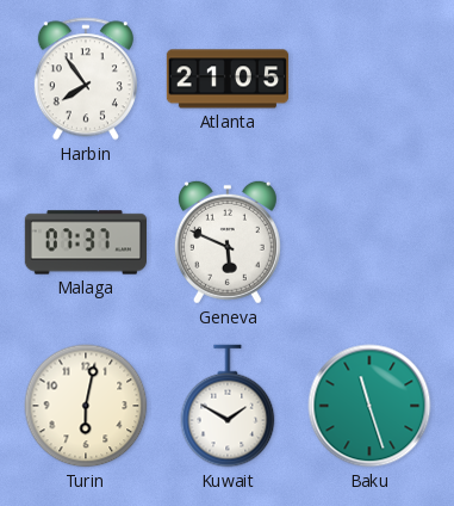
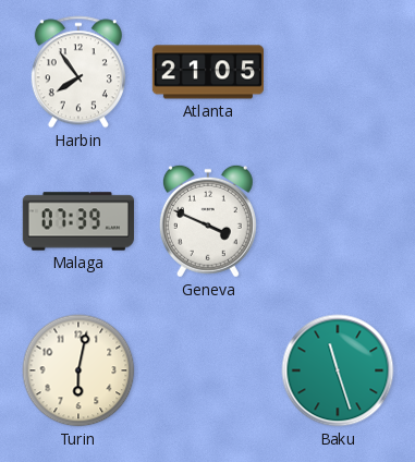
Malaga: 07:37 -> 07:39 (77, 221)
Geneva: 5:49 -> 3:49 (208, 221)
Kuwait: 1:50 -> none (228, 406)
